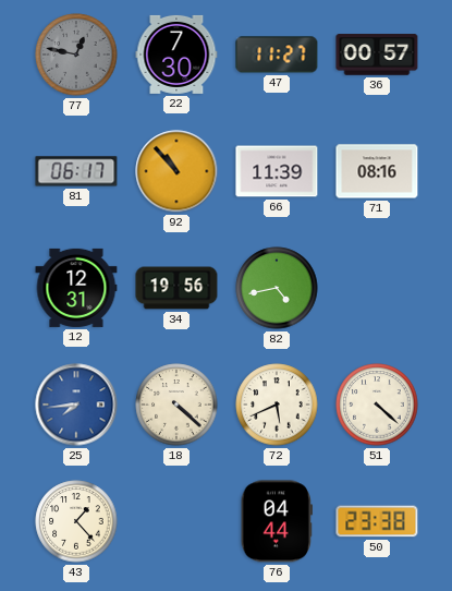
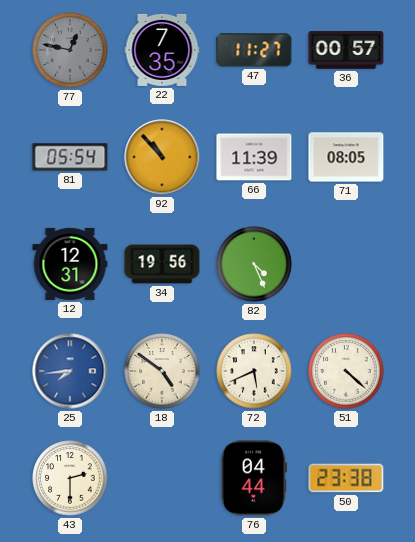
22: 7:30 -> 7:35 (162, 50)
81: 06:17 -> 05:54 (70, 157)
71: 08:16 -> 08:05 (346, 157)
82: 4:43 -> 4:26 (254, 264)
18: 4:22 -> 4:51 (162, 371)
43: 1:23 -> 2:30 (70, 478)
